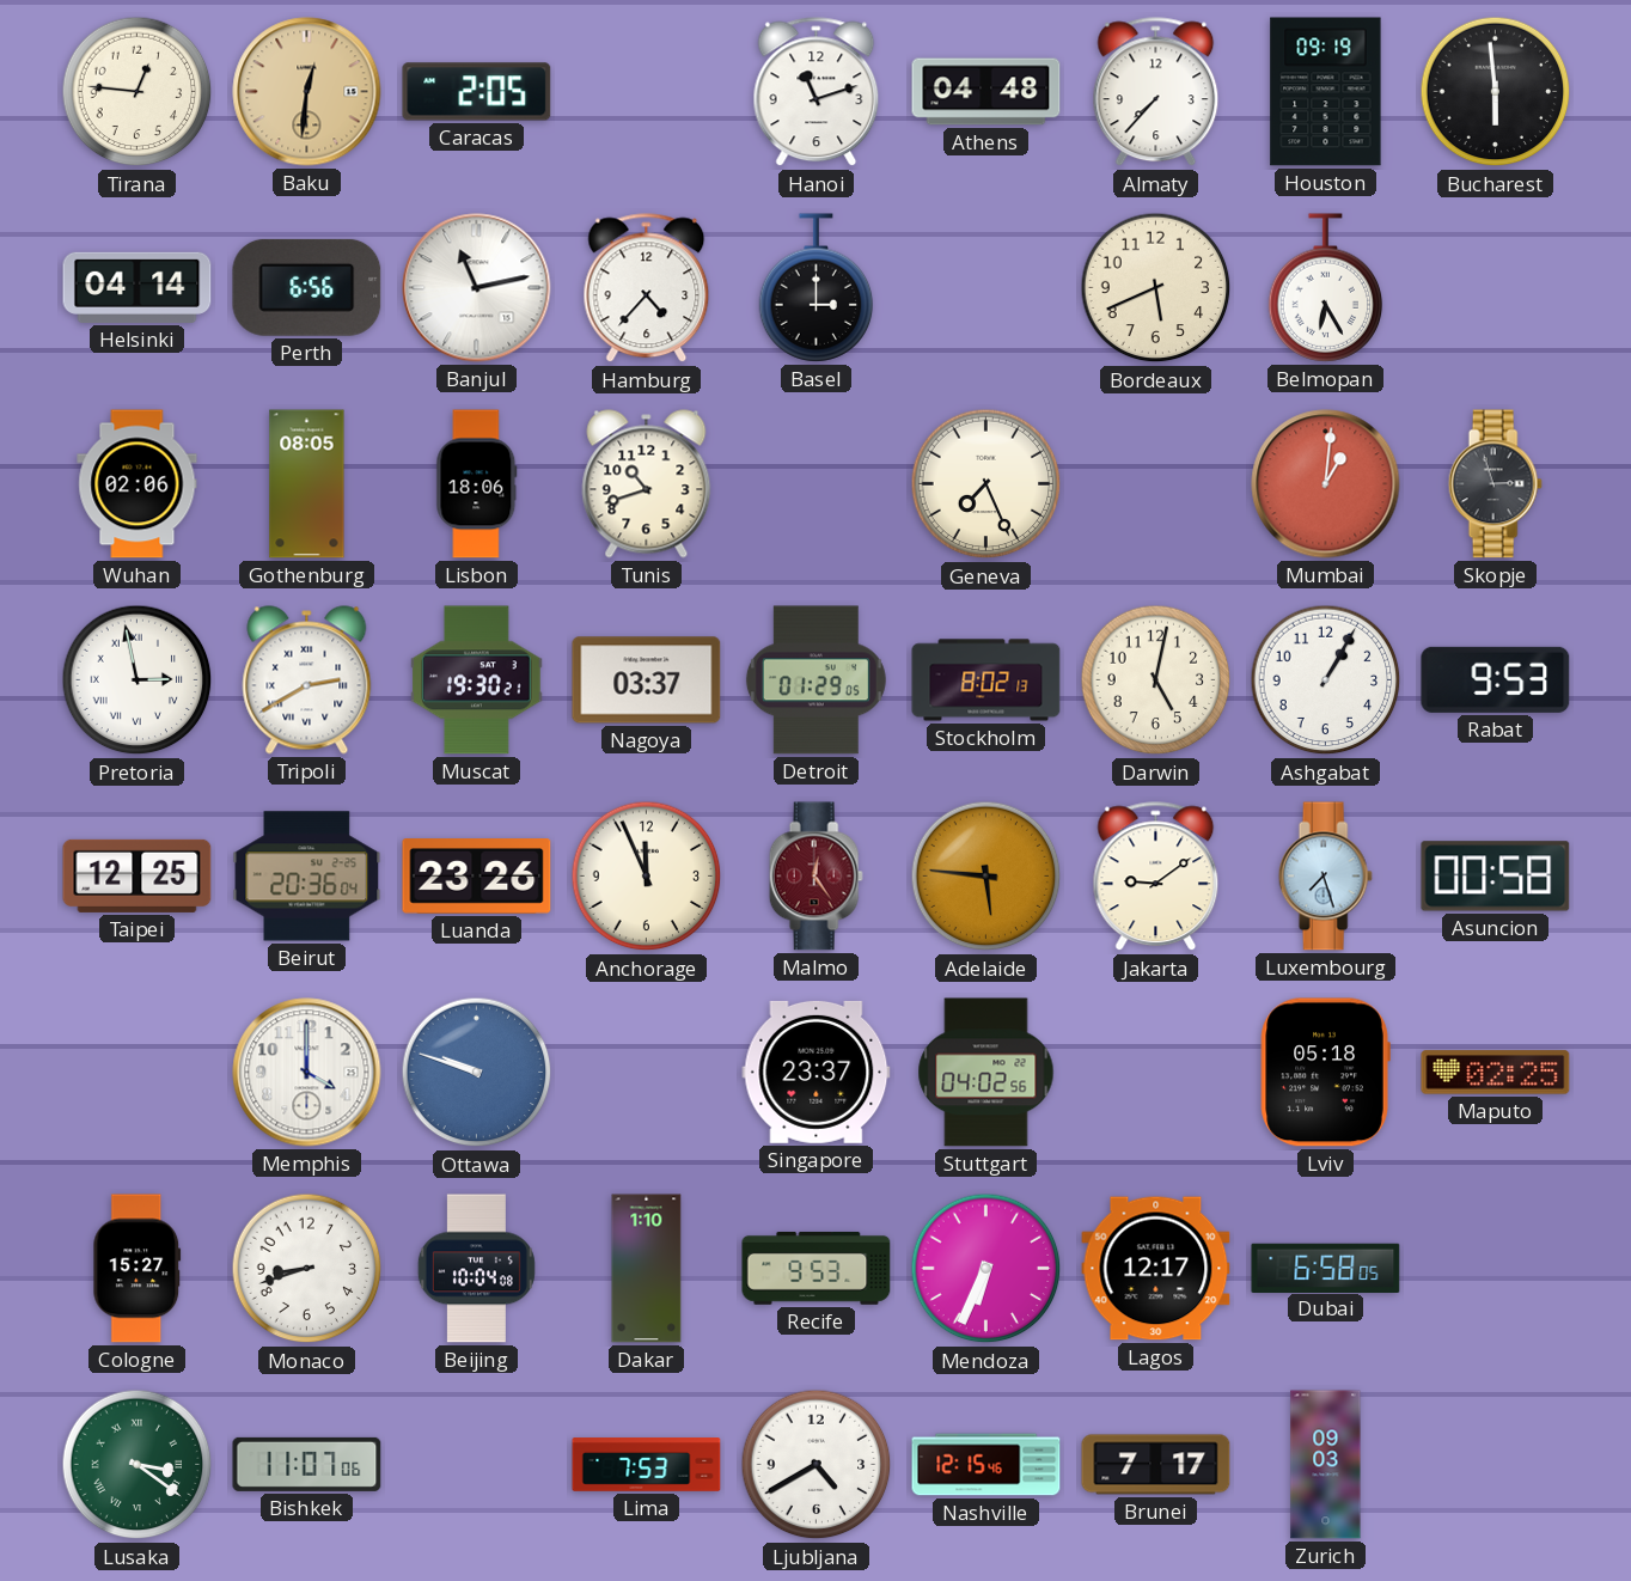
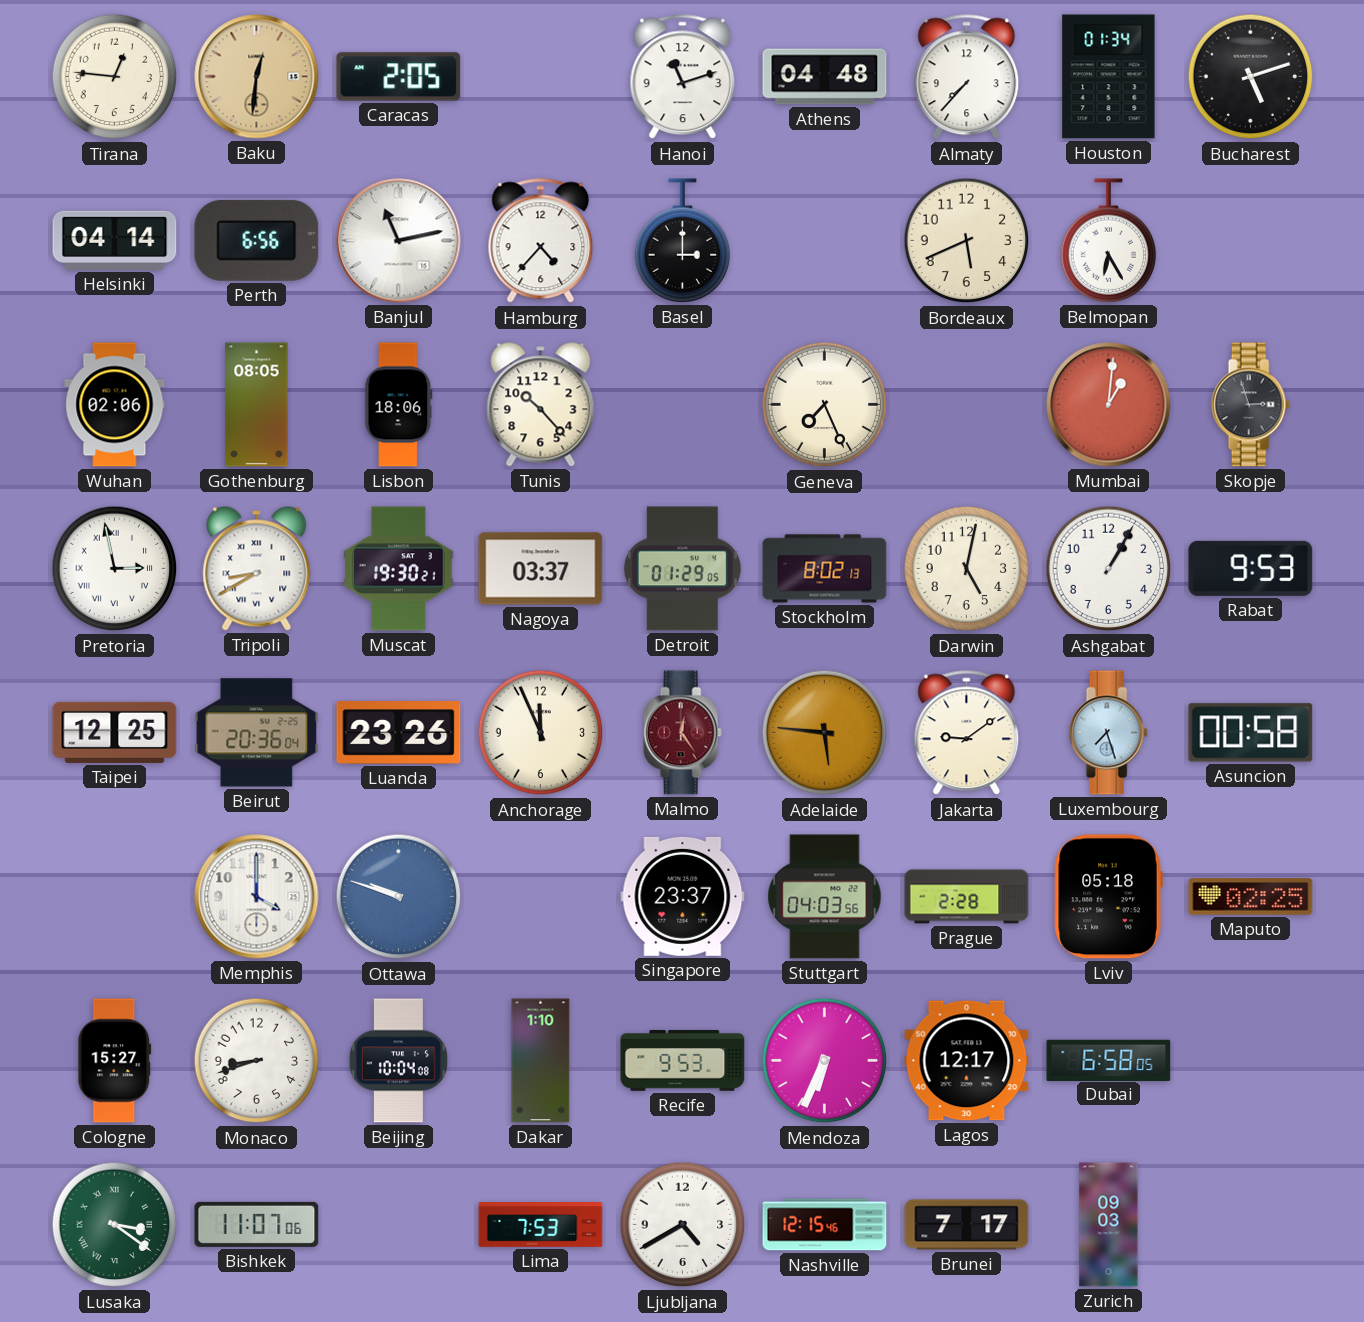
Houston: 09:19 -> 01:34 (1109, 77)
Bucharest: 5:59 -> 5:12 (1251, 77)
Tunis: 10:42 -> 10:23 (541, 405)
Tripoli: 2:40 -> 8:40 (257, 569)
Stuttgart: 04:02 -> 04:03 (825, 897)
Prague: none -> 2:28 (967, 897)
